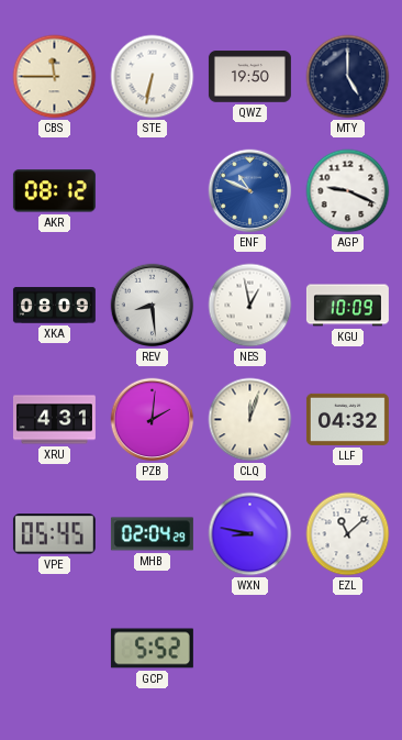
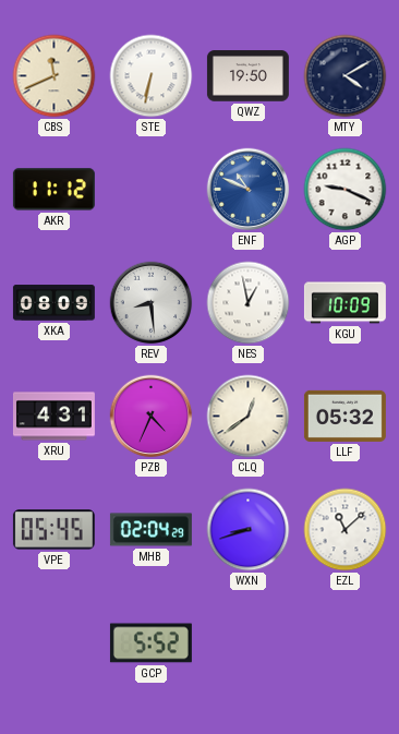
CBS: 11:45 -> 11:41 (55, 76)
MTY: 5:00 -> 4:10 (346, 76)
AKR: 08:12 -> 11:12 (53, 190)
PZB: 2:01 -> 4:34 (152, 417)
CLQ: 12:03 -> 12:39 (249, 417)
LLF: 04:32 -> 05:32 (344, 416)
WXN: 8:47 -> 8:42 (249, 530)
